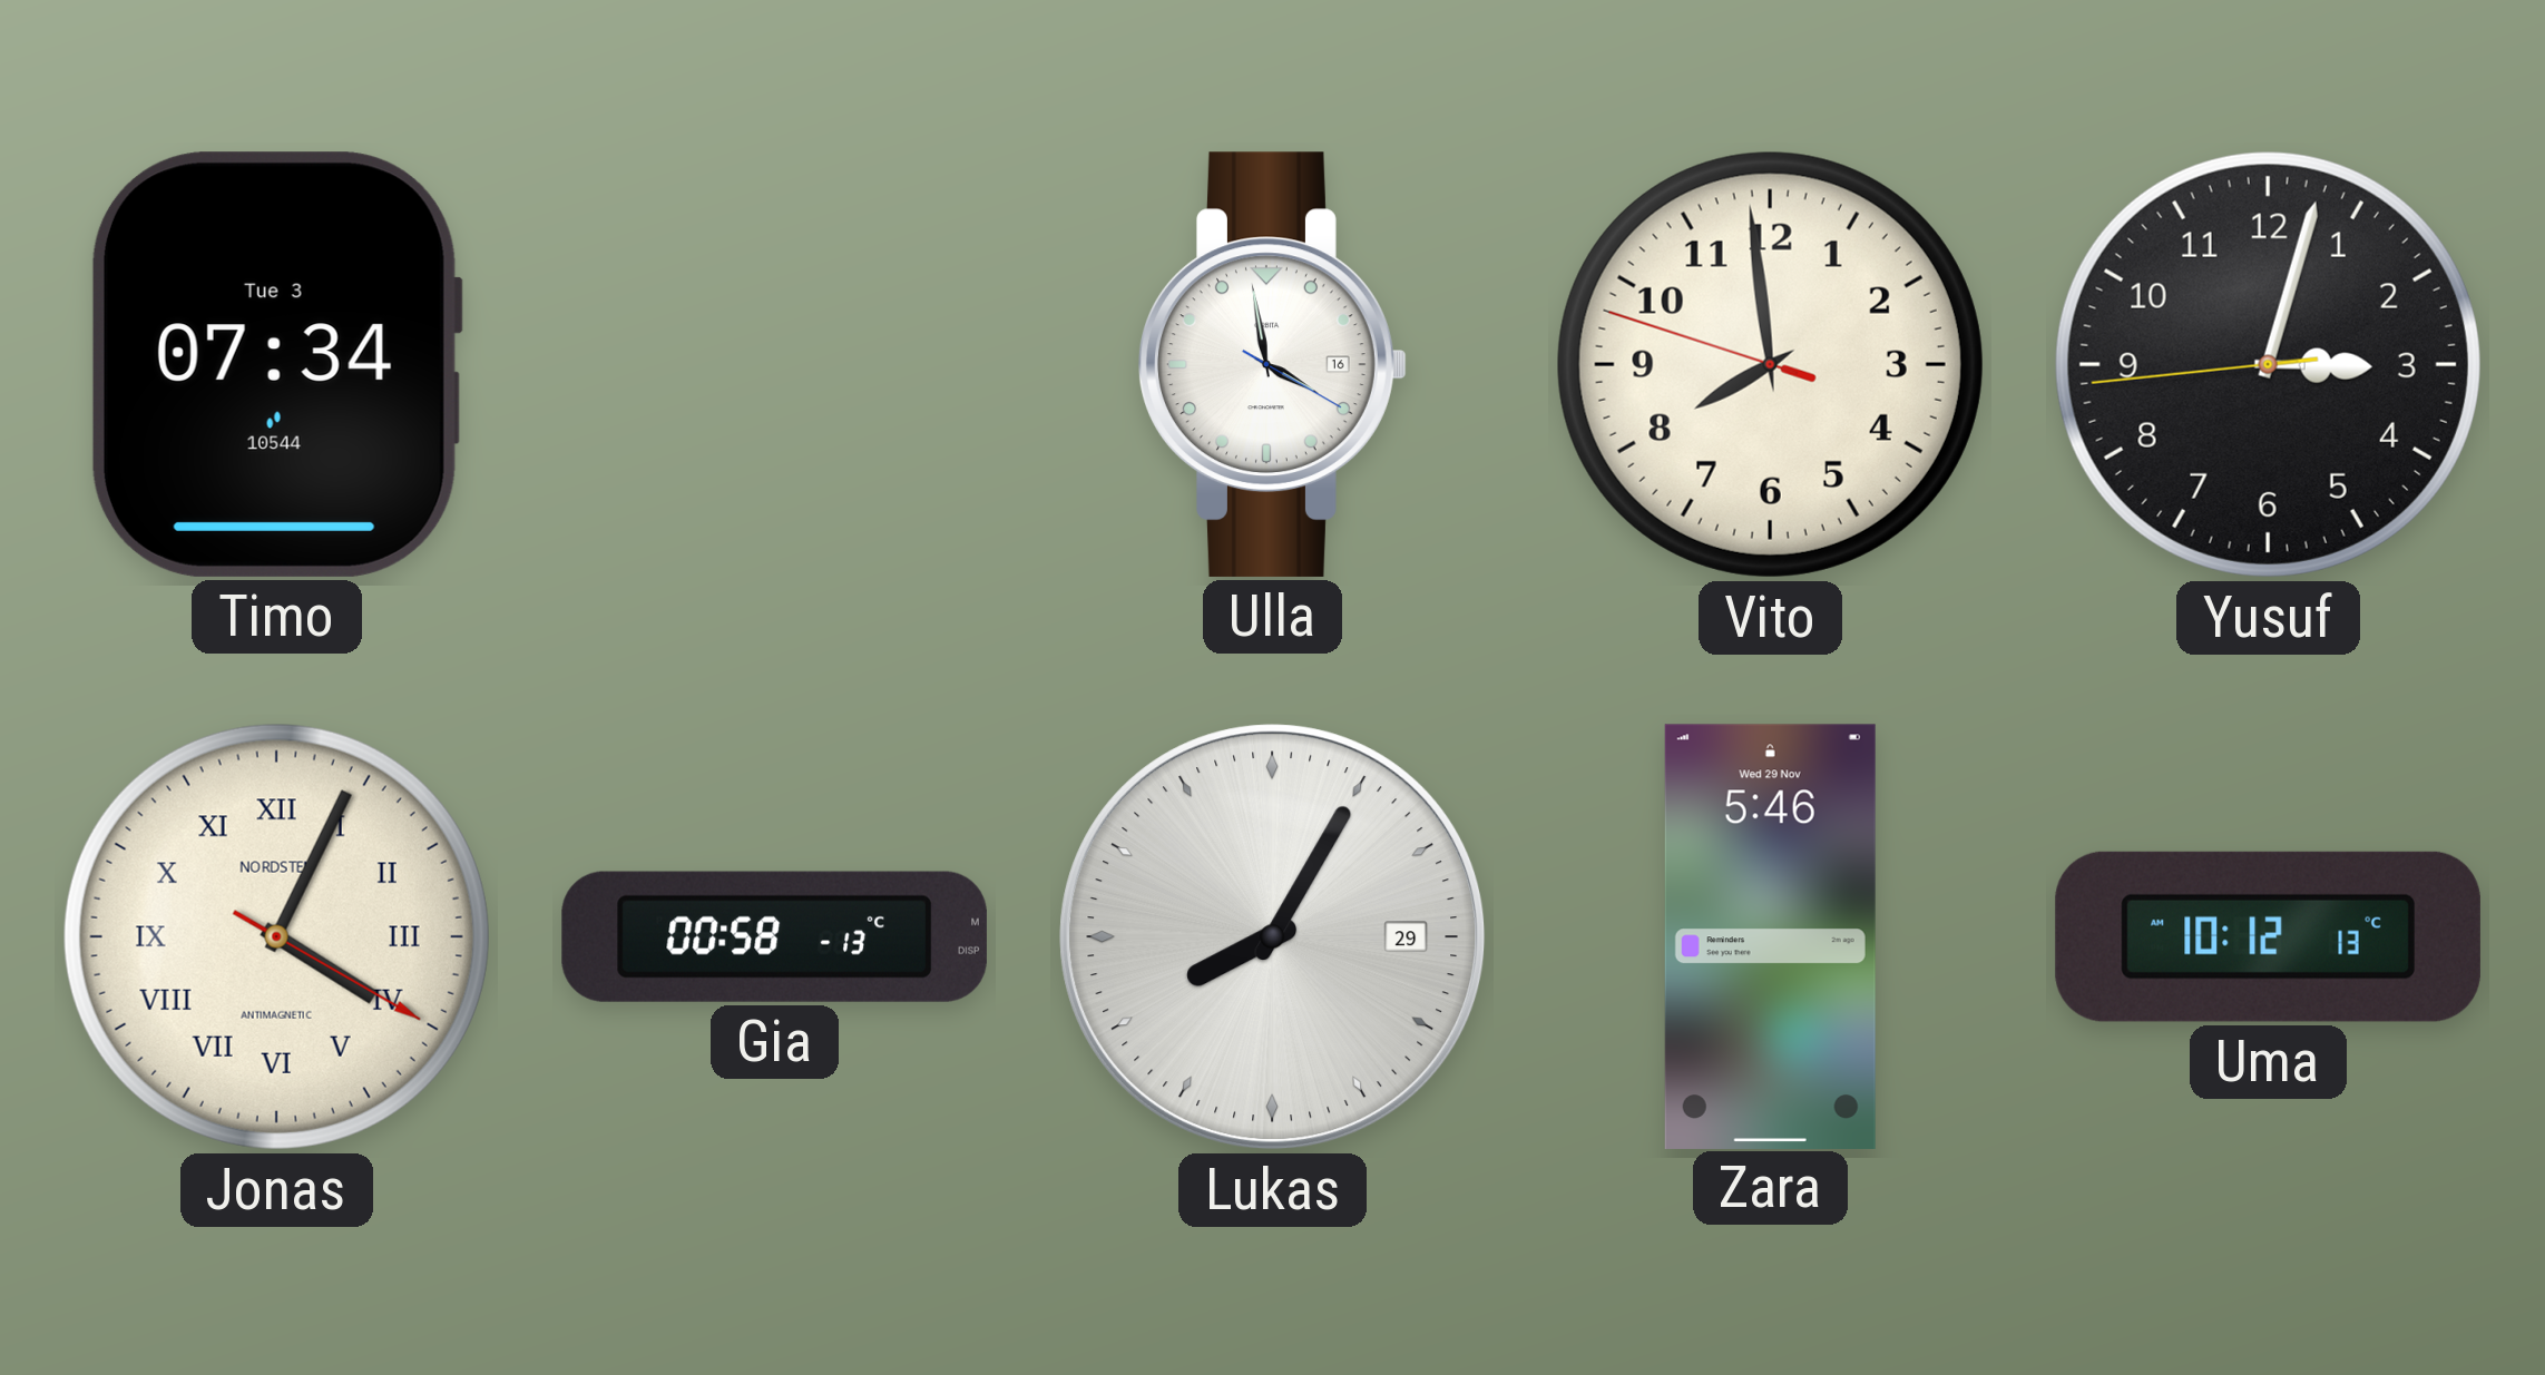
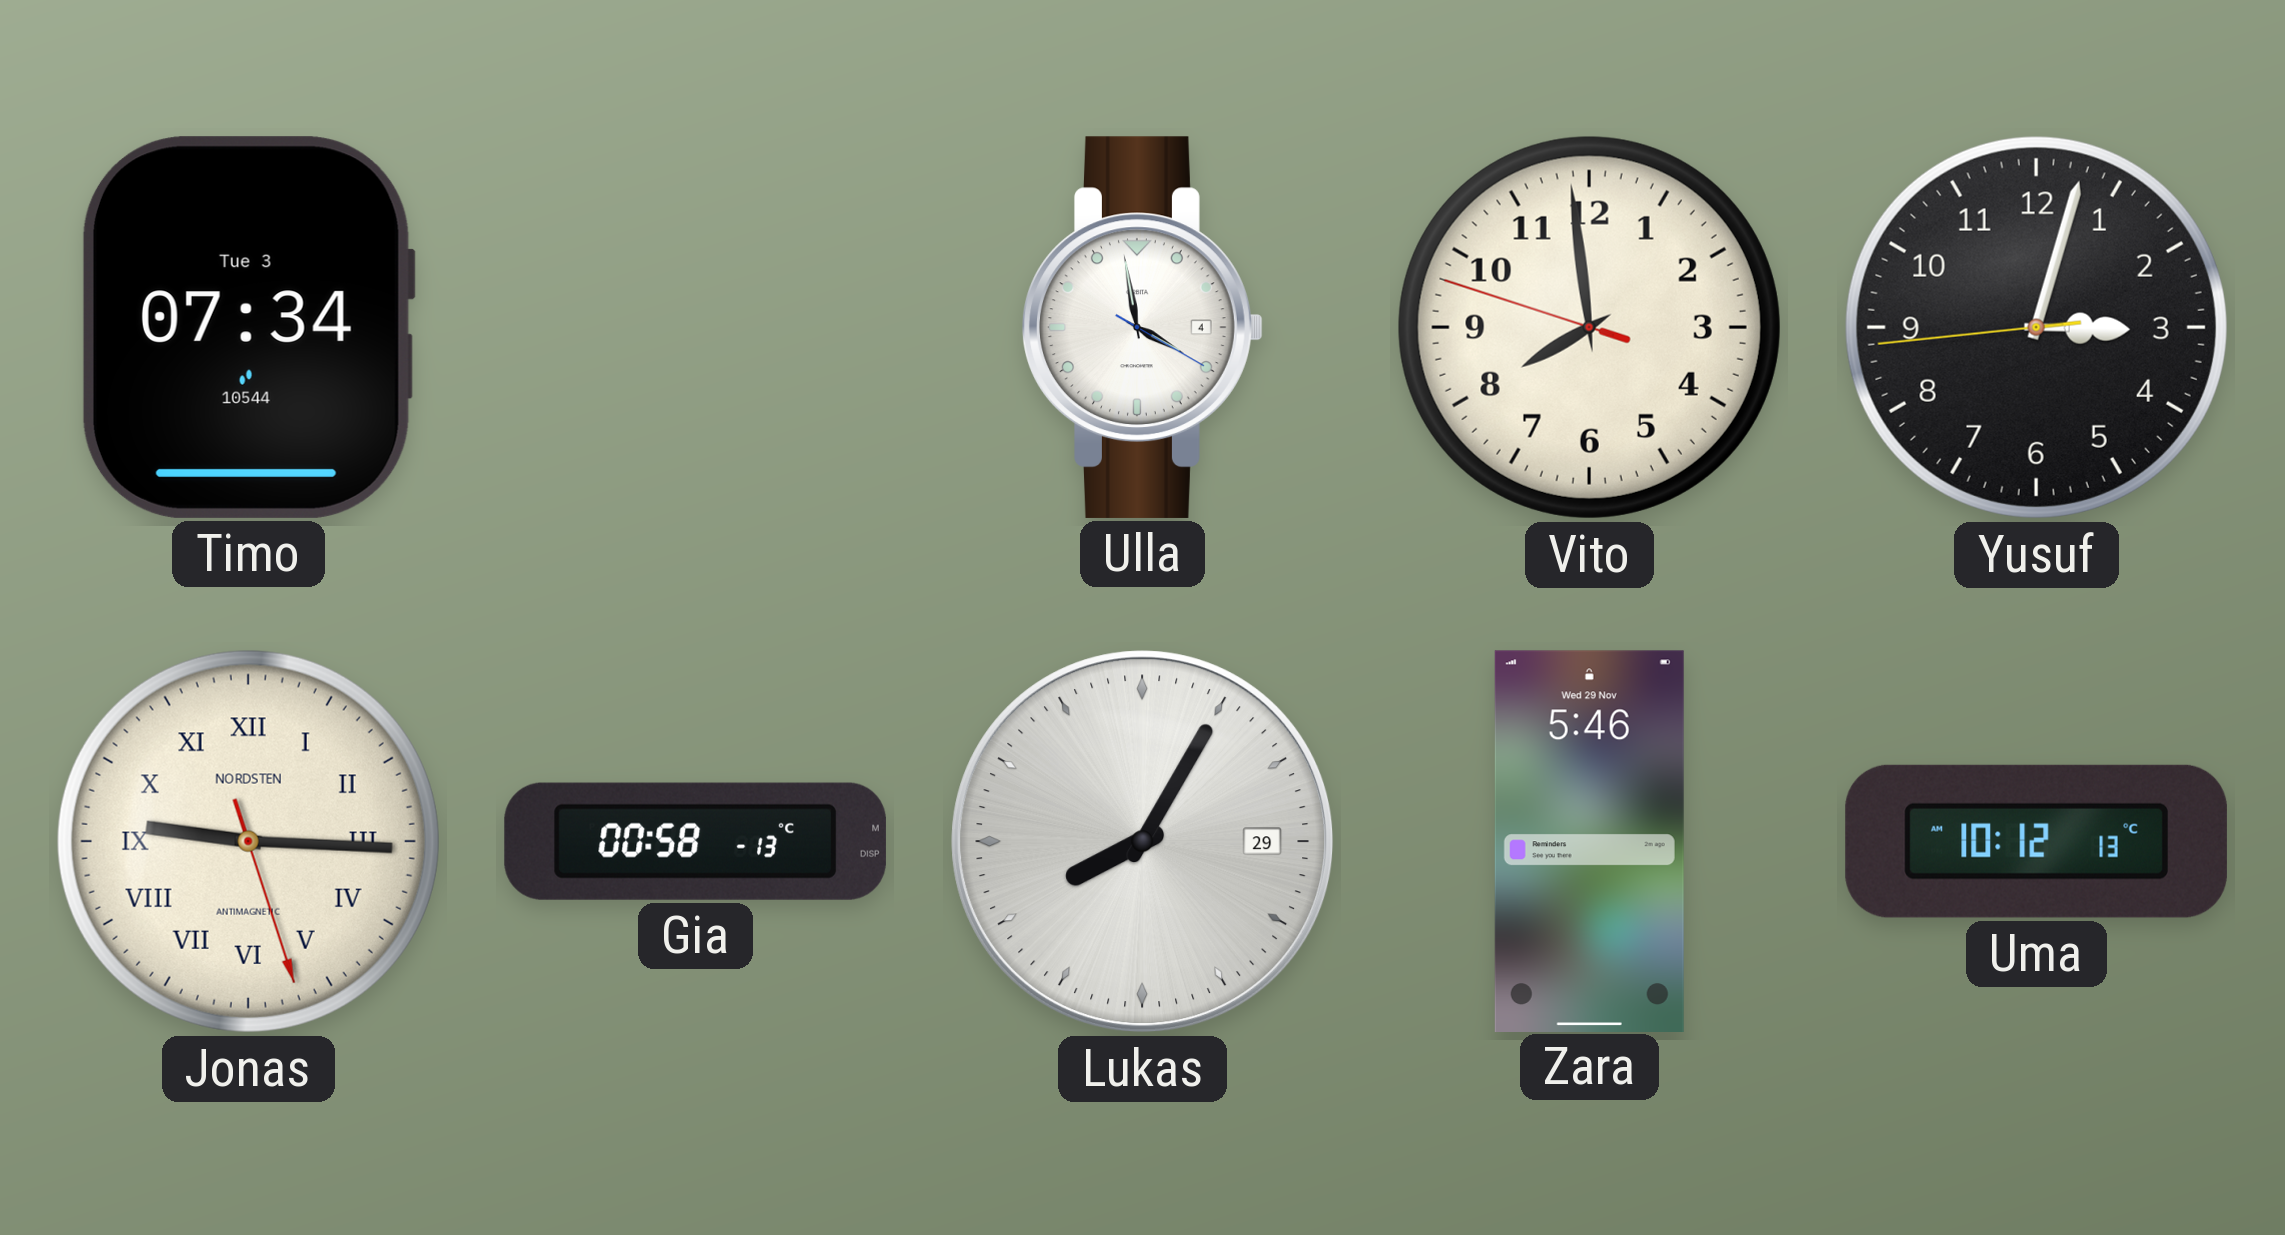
Ulla date: 16 -> 4 (1143, 327)
Jonas: 4:04 -> 9:15 (248, 841)
